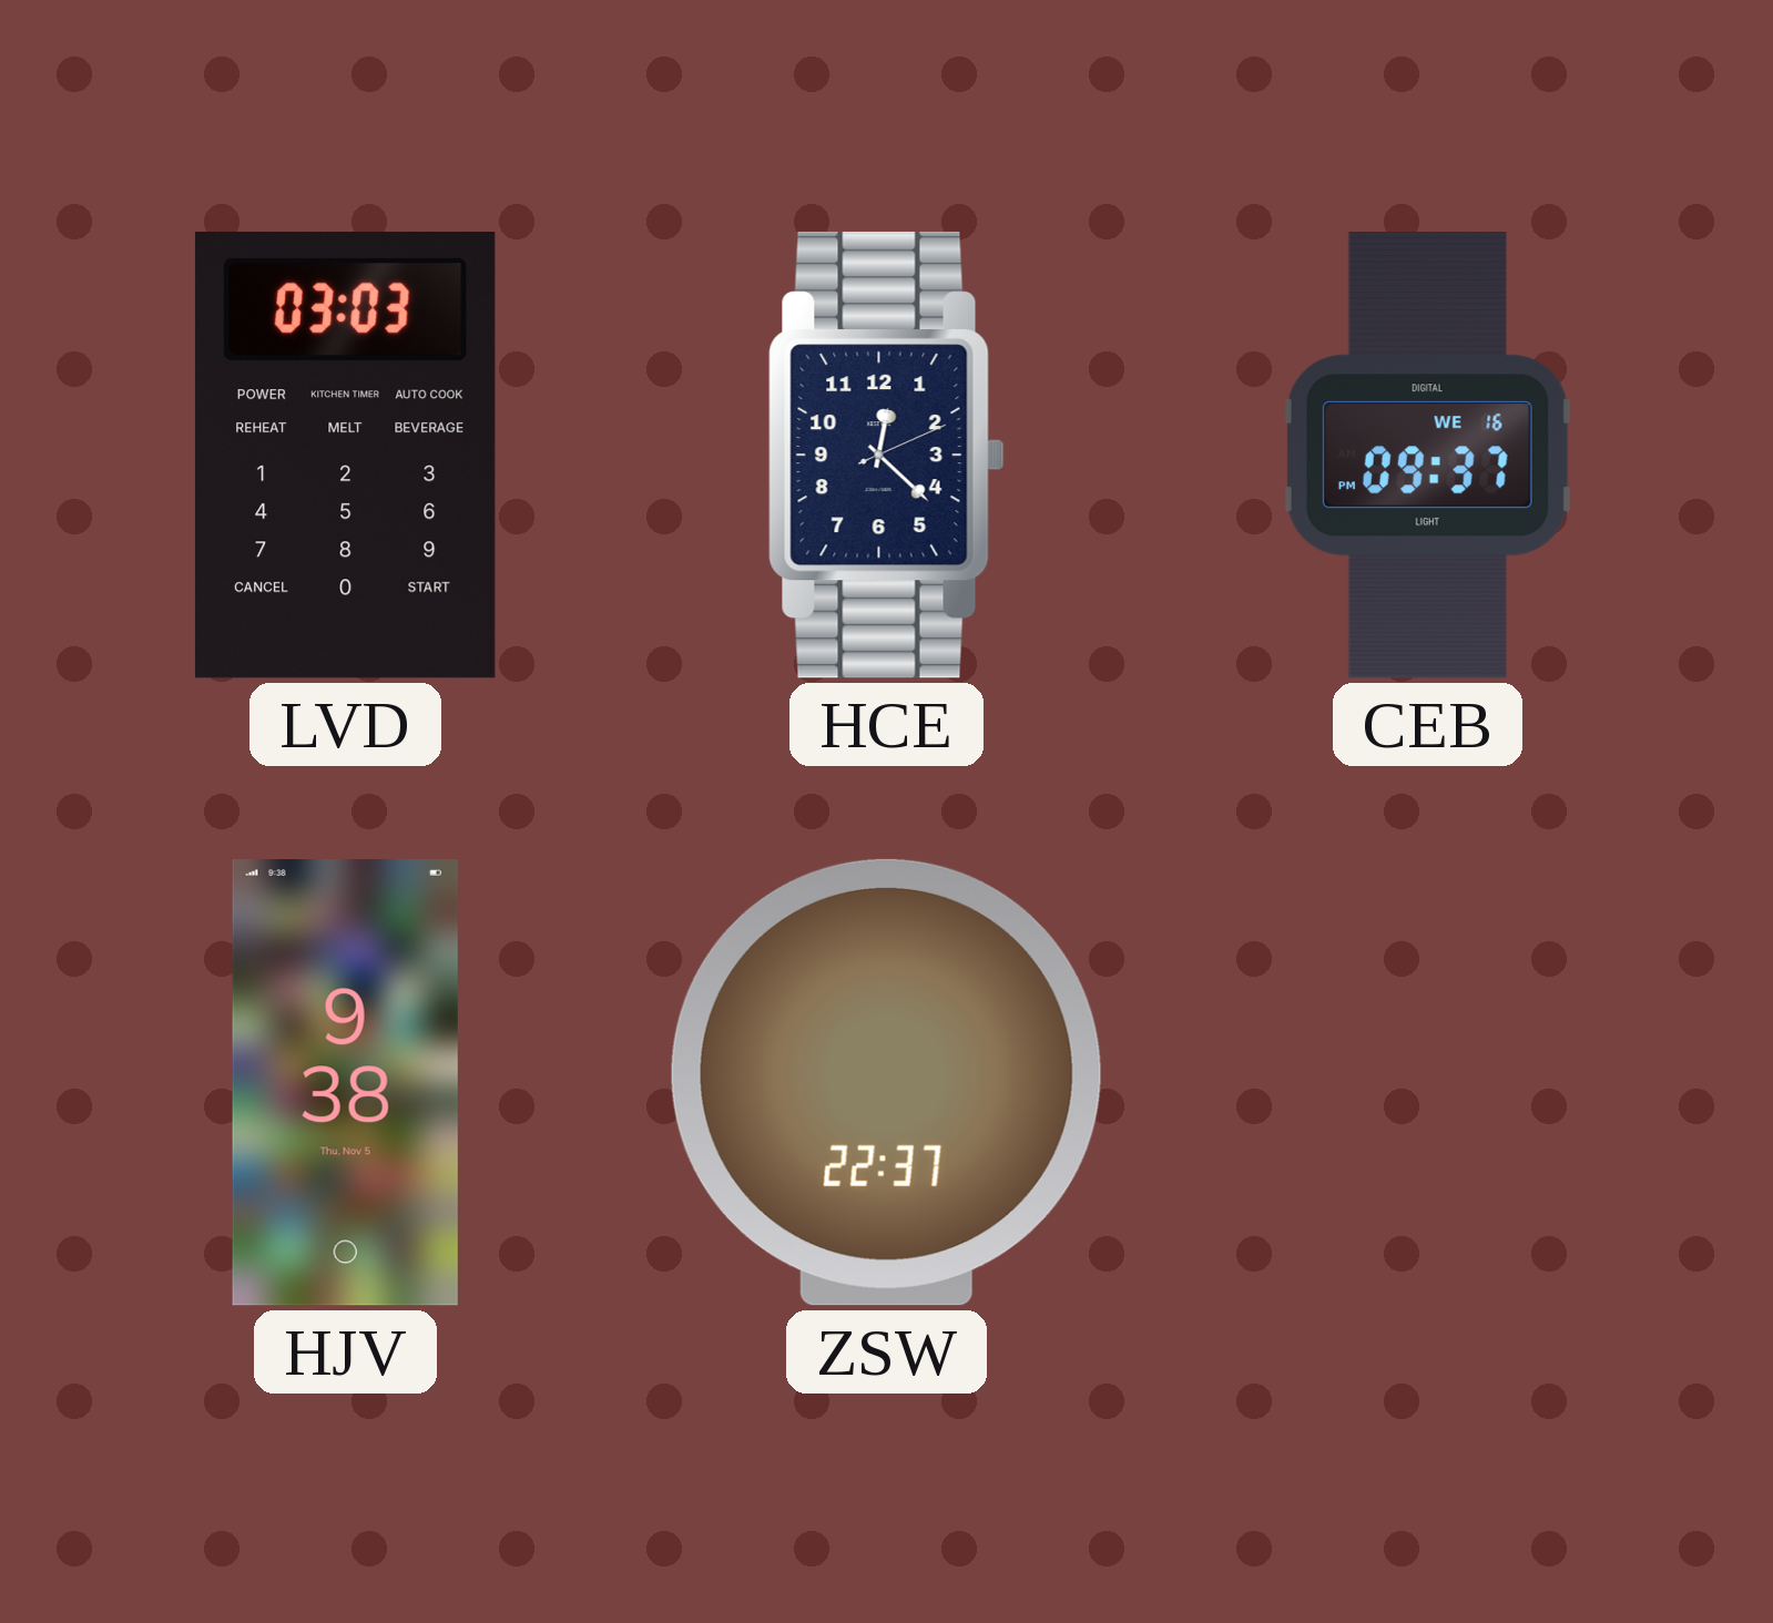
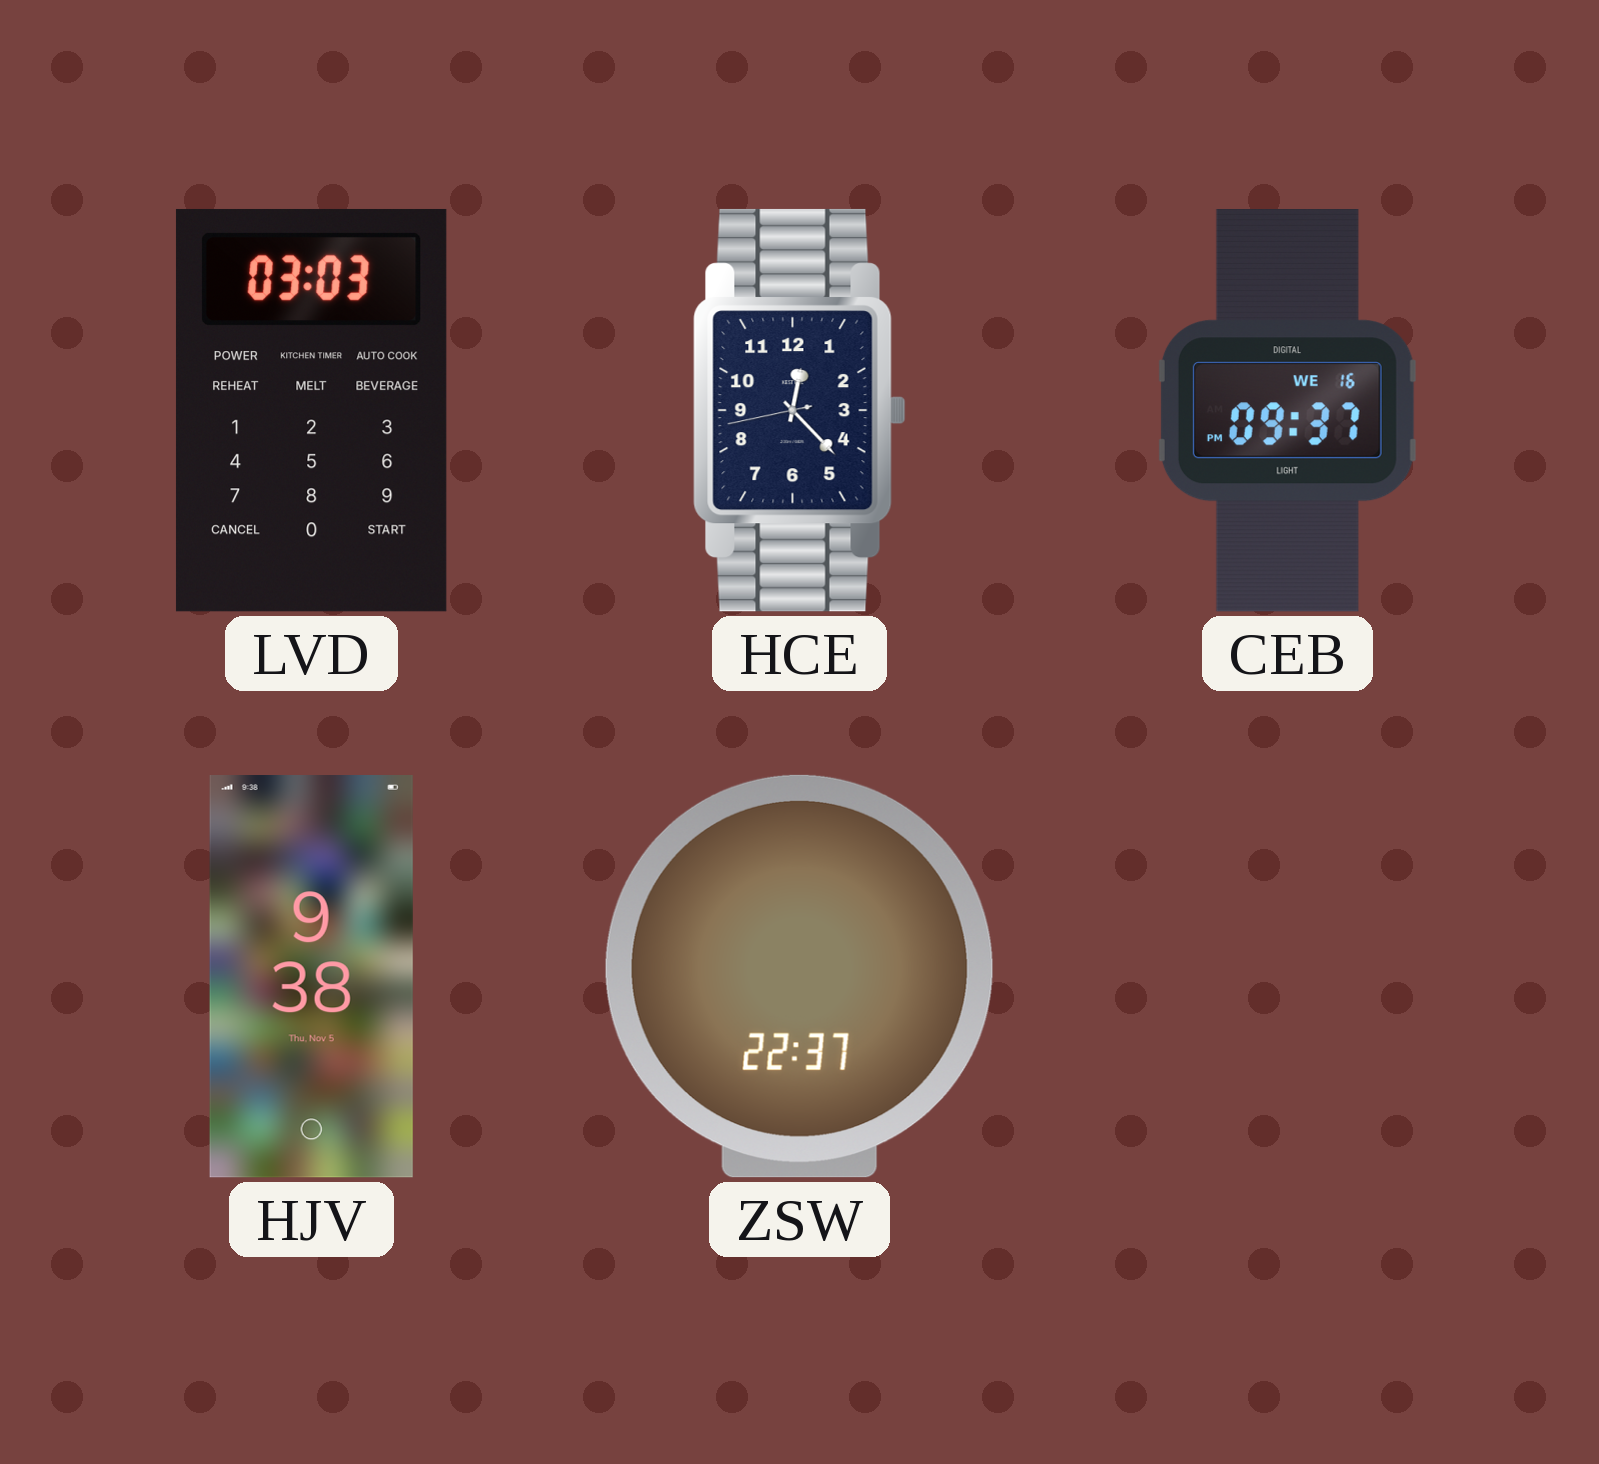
HCE: 12:22:11 -> 12:22:43 (800, 410)
